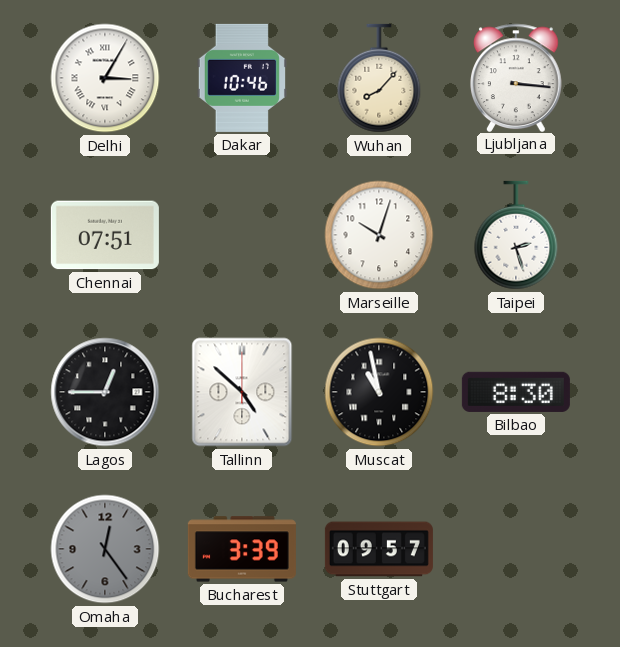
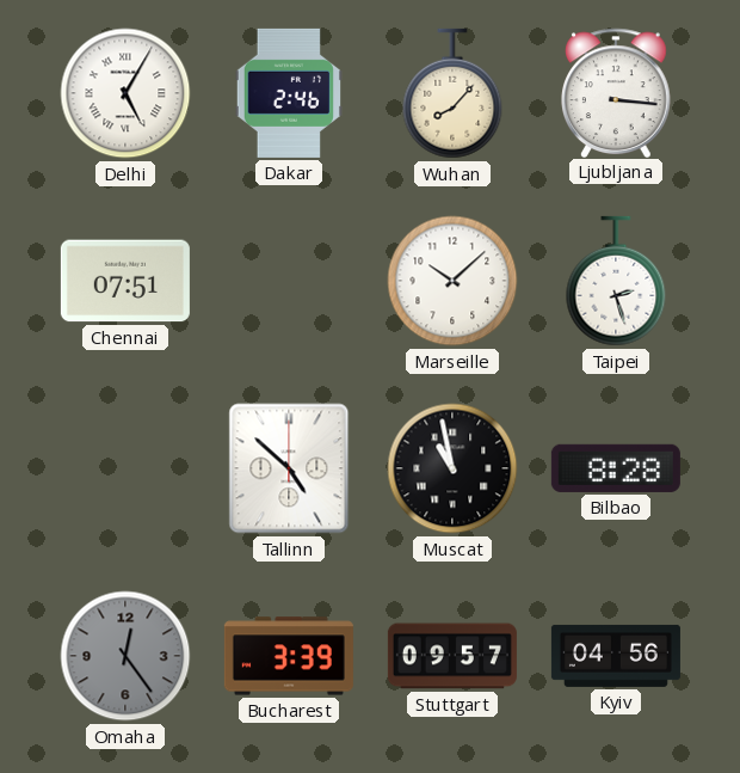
Delhi: 3:05 -> 5:05 (125, 93)
Dakar: 10:46 -> 2:46 (289, 93)
Marseille: 10:03 -> 10:08 (452, 281)
Lagos: 12:45 -> none (105, 392)
Bilbao: 8:30 -> 8:28 (616, 468)
Kyiv: none -> 04:56 (616, 656)
